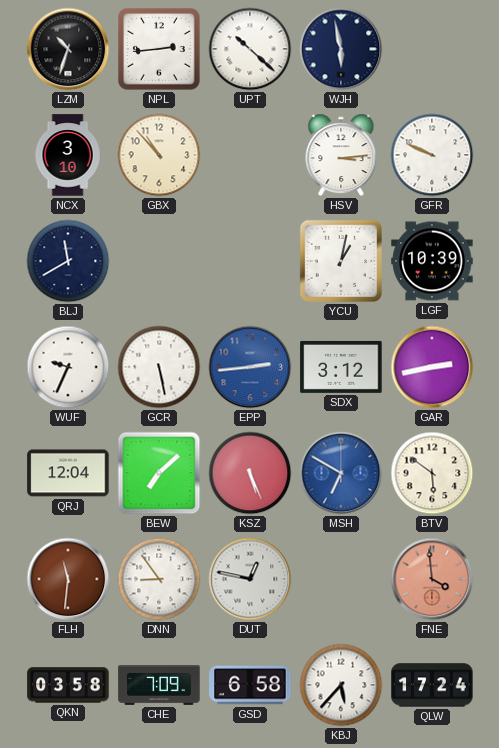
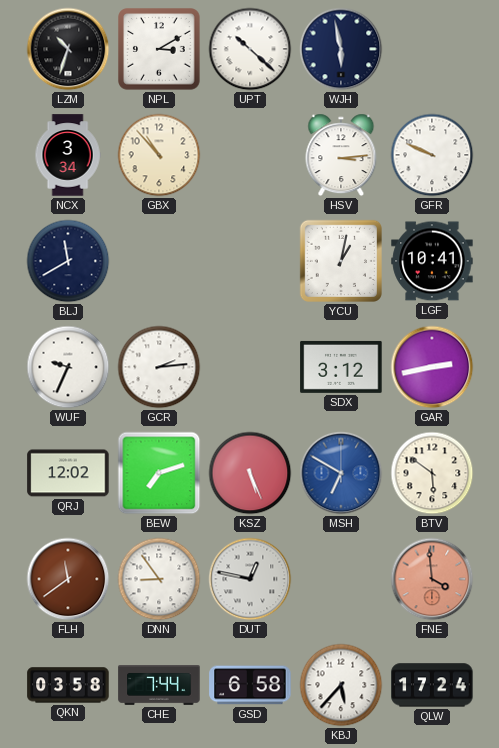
NPL: 2:44 -> 3:10 (159, 49)
NCX: 3:10 -> 3:34 (68, 155)
LGF: 10:39 -> 10:41 (432, 261)
GCR: 5:28 -> 2:14 (159, 367)
EPP: 2:44 -> none (250, 367)
QRJ: 12:04 -> 12:02 (68, 473)
BEW: 7:08 -> 7:12 (159, 473)
FLH: 11:31 -> 11:39 (68, 579)
CHE: 7:09 -> 7:44 (159, 686)
